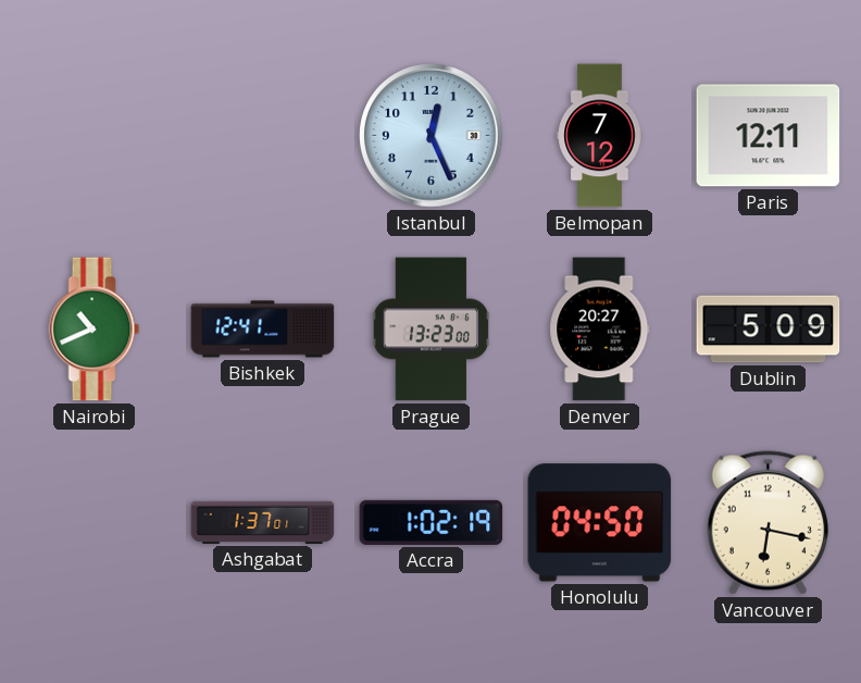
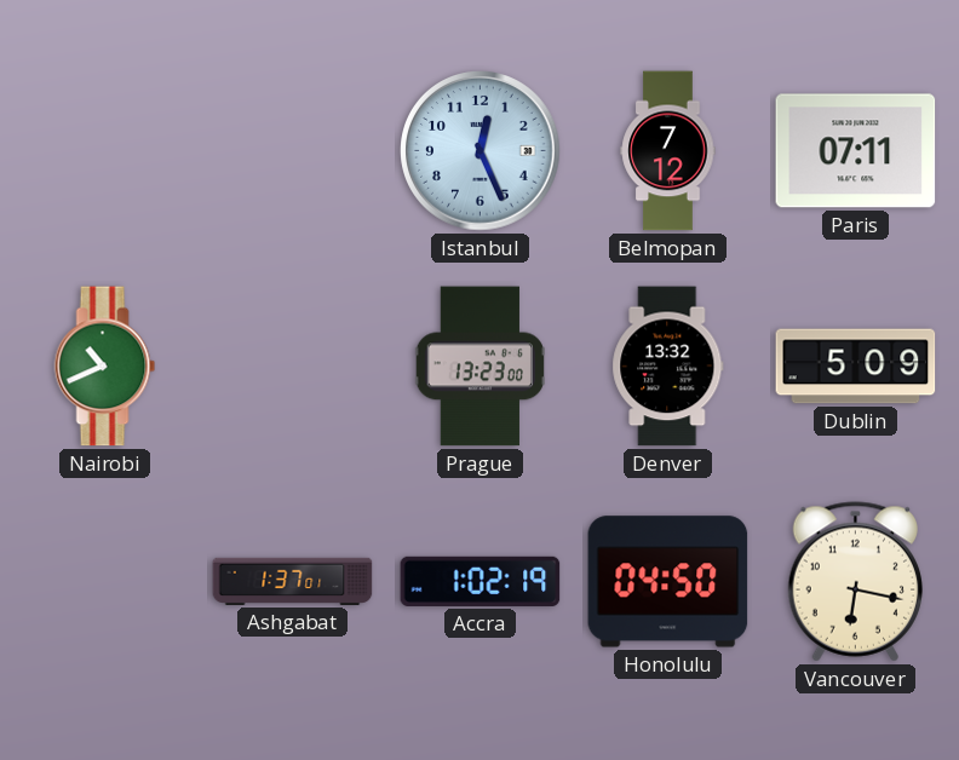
Paris: 12:11 -> 07:11 (856, 151)
Bishkek: 12:41 -> none (263, 330)
Denver: 20:27 -> 13:32 (668, 367)
